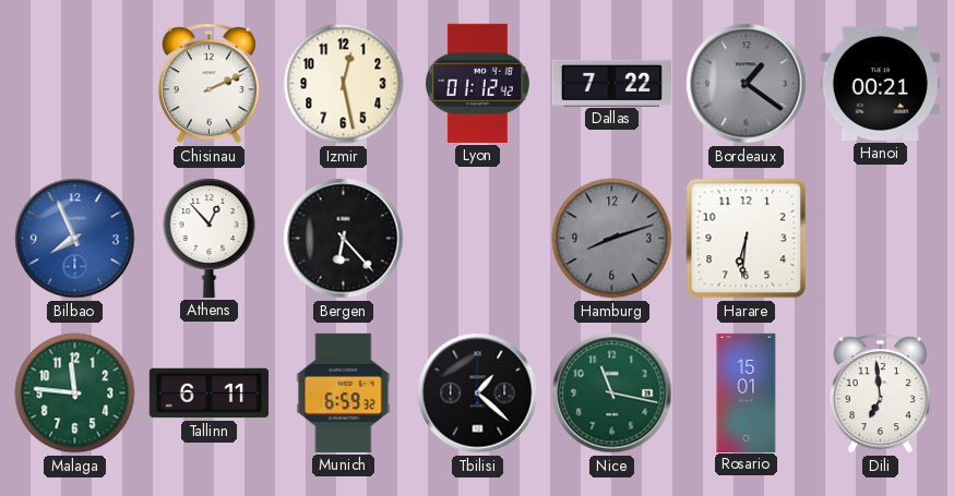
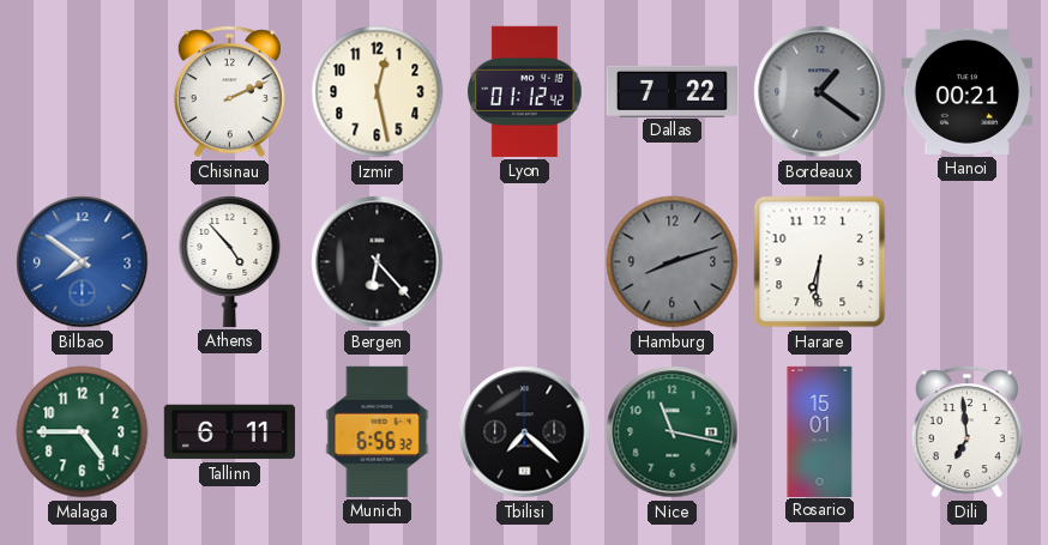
Bilbao: 7:56 -> 7:51 (83, 262)
Athens: 12:53 -> 4:53 (230, 262)
Malaga: 11:46 -> 4:45 (83, 432)
Munich: 6:59 -> 6:56 (378, 431)
Tbilisi: 1:22 -> 7:22 (525, 432)
